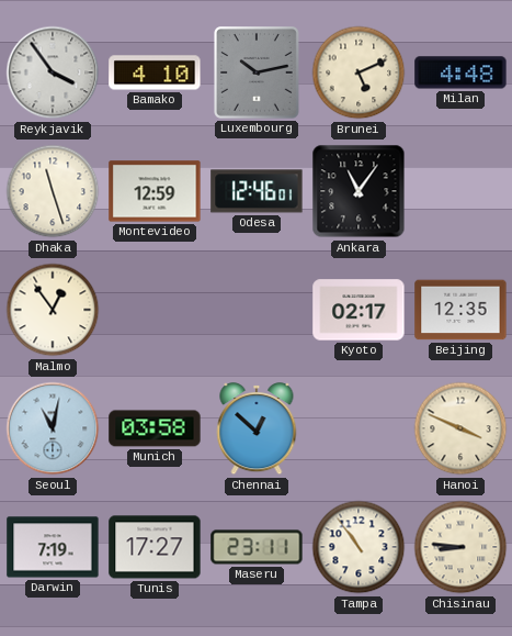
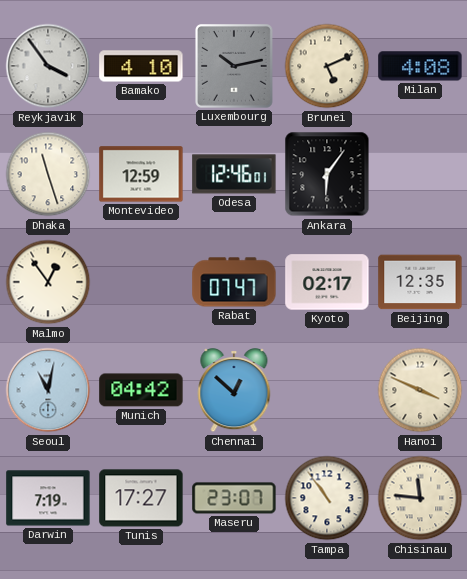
Milan: 4:48 -> 4:08 (420, 66)
Ankara: 11:06 -> 6:06 (327, 174)
Rabat: none -> 07:47 (234, 282)
Munich: 03:58 -> 04:42 (141, 390)
Maseru: 23:11 -> 23:07 (234, 498)
Chisinau: 8:46 -> 11:46 (420, 498)
